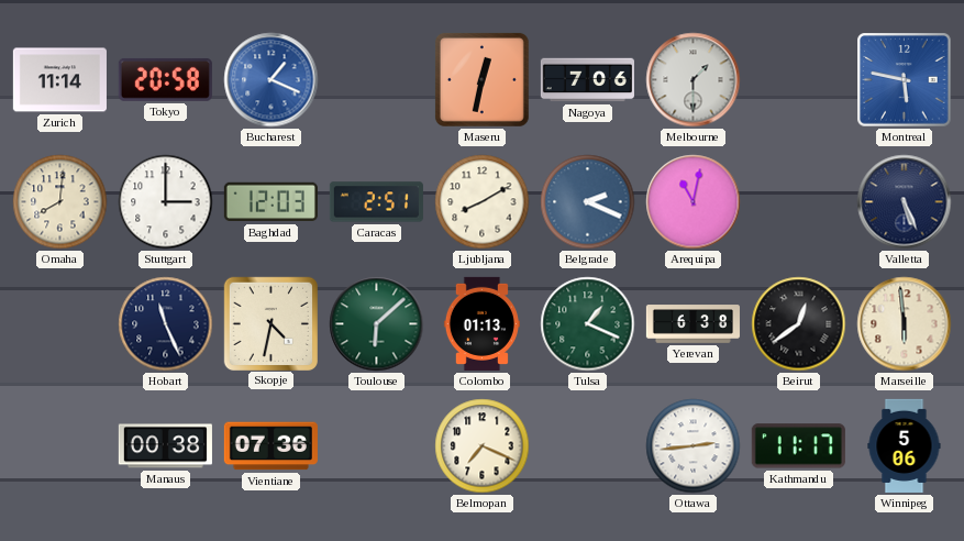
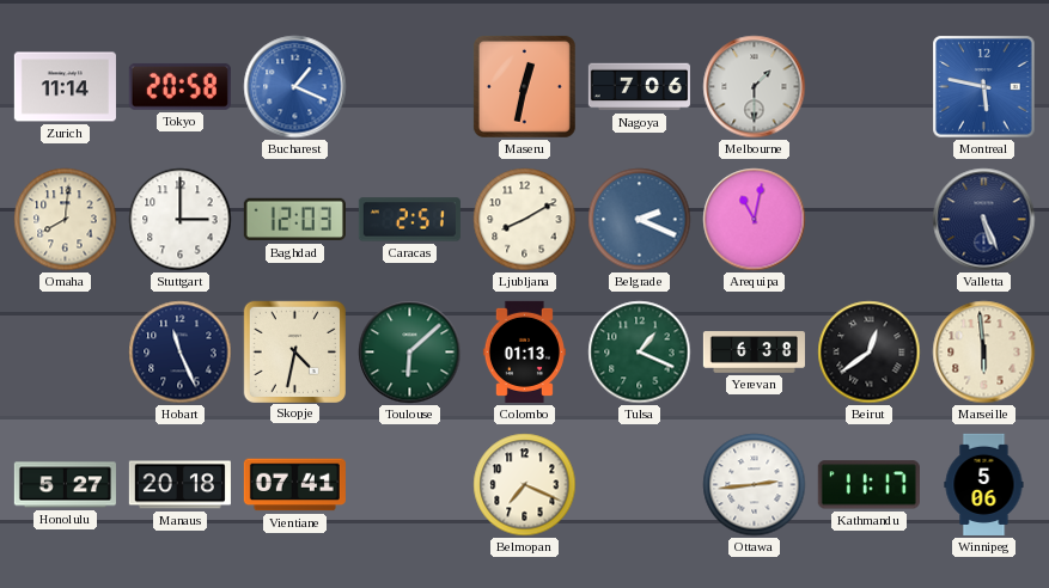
Honolulu: none -> 5:27 (65, 485)
Manaus: 00:38 -> 20:18 (179, 485)
Vientiane: 07:36 -> 07:41 (294, 485)
